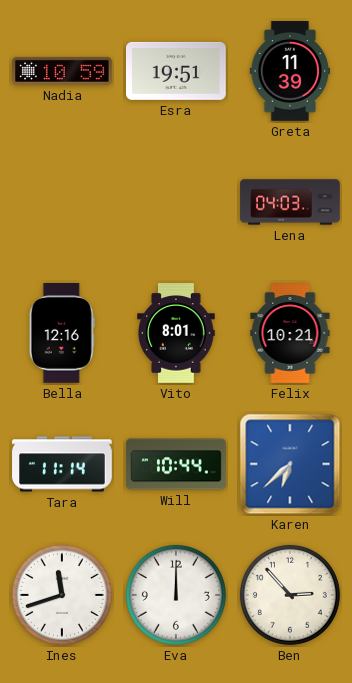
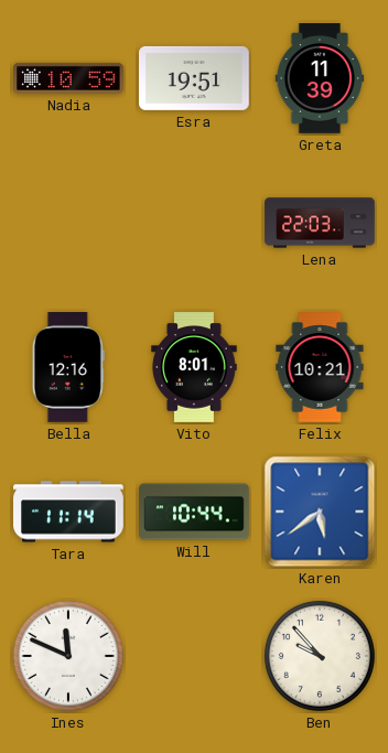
Lena: 04:03 -> 22:03 (320, 223)
Karen: 6:38 -> 5:39 (320, 512)
Ines: 11:42 -> 11:49 (68, 656)
Eva: 12:00 -> none (176, 595)
Ben: 2:53 -> 9:53 (320, 656)
